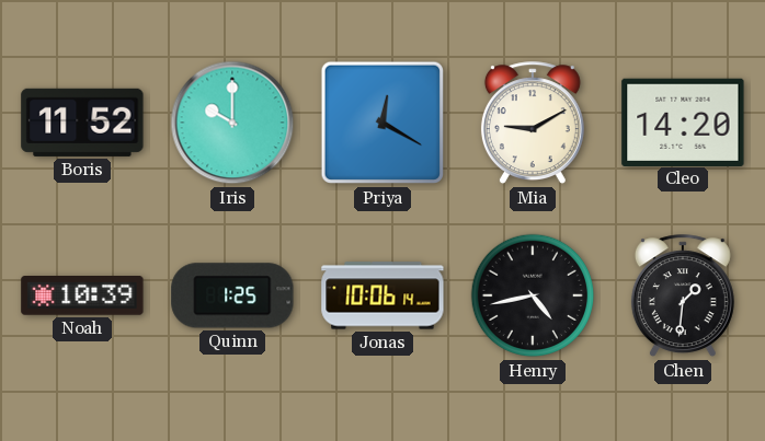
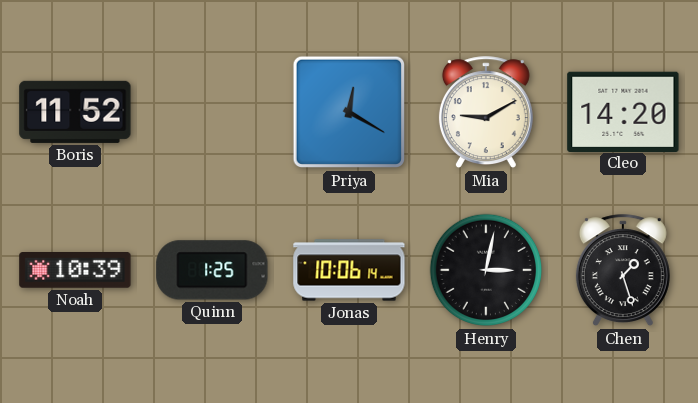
Iris: 10:00 -> none (232, 123)
Henry: 4:43 -> 3:02 (486, 270)
Chen: 1:31 -> 1:27 (623, 271)
